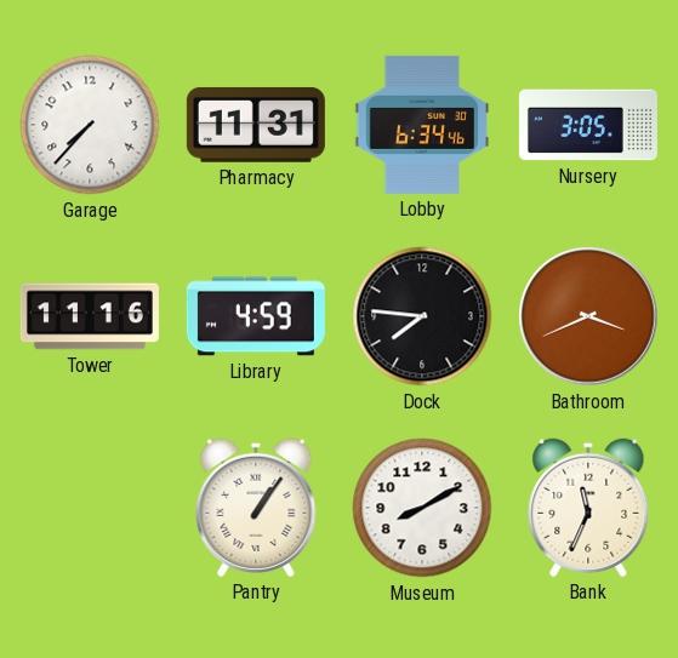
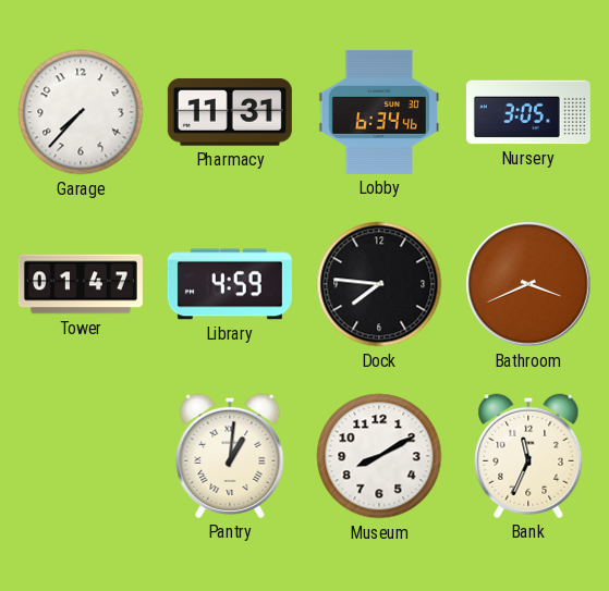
Tower: 11:16 -> 01:47 (81, 284)
Pantry: 1:06 -> 1:01 (230, 456)
